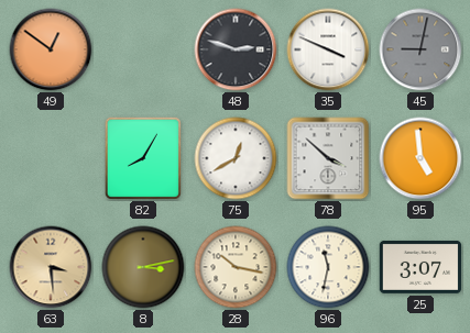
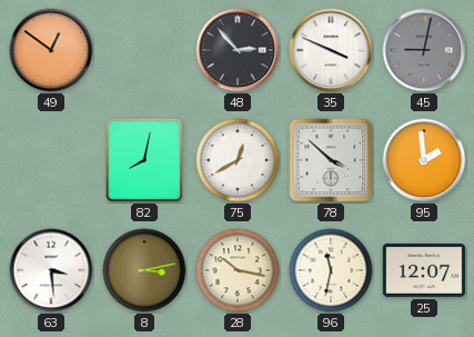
48: 2:48 -> 2:53 (238, 50)
82: 8:05 -> 8:02 (144, 160)
95: 4:59 -> 1:59 (424, 160)
63 dial: champagne -> white (51, 270)
25: 3:07 -> 12:07 (424, 270)
